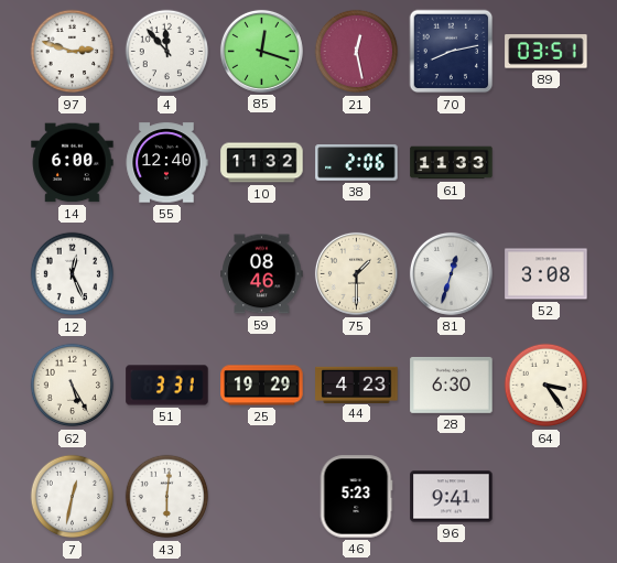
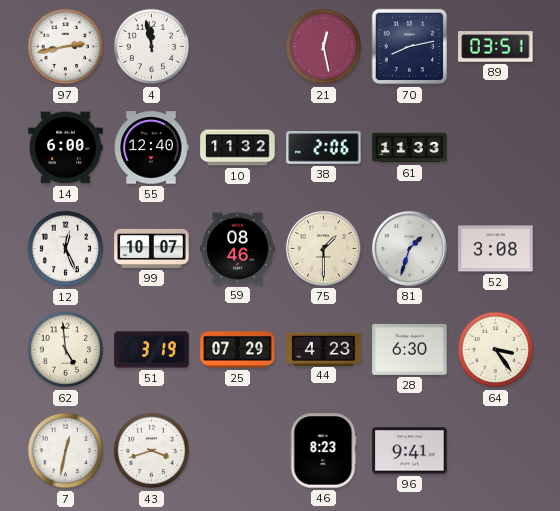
97: 2:48 -> 2:43 (66, 47)
4: 11:53 -> 11:58 (152, 47)
85: 12:18 -> none (261, 51)
99: none -> 10:07 (152, 248)
81: 12:33 -> 1:33 (409, 248)
62: 5:25 -> 4:59 (66, 350)
51: 3:31 -> 3:19 (152, 350)
25: 19:29 -> 07:29 (238, 350)
43: 6:01 -> 3:42 (152, 451)
46: 5:23 -> 8:23 (323, 451)
